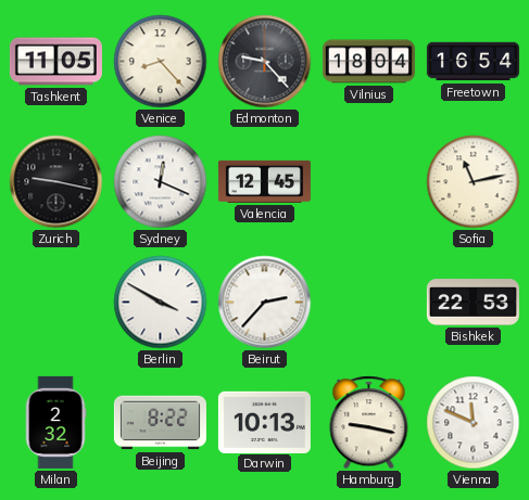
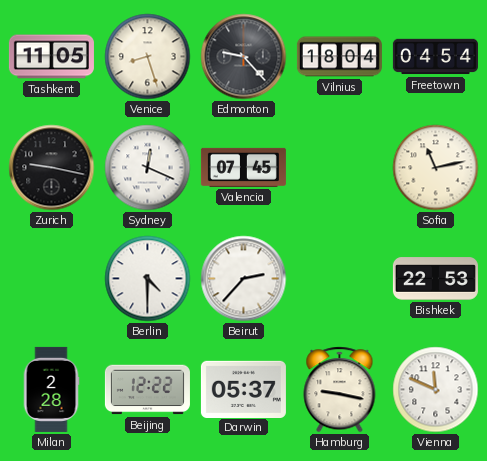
Venice: 8:23 -> 8:27 (148, 57)
Freetown: 16:54 -> 04:54 (435, 57)
Valencia: 12:45 -> 07:45 (243, 167)
Berlin: 3:50 -> 4:30 (148, 279)
Milan: 2:32 -> 2:28 (51, 389)
Beijing: 8:22 -> 12:22 (147, 390)
Darwin: 10:13 -> 05:37 (243, 389)
